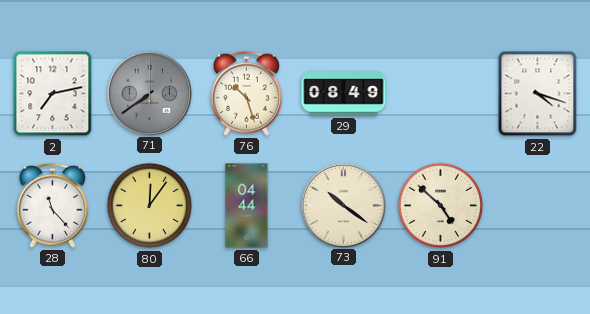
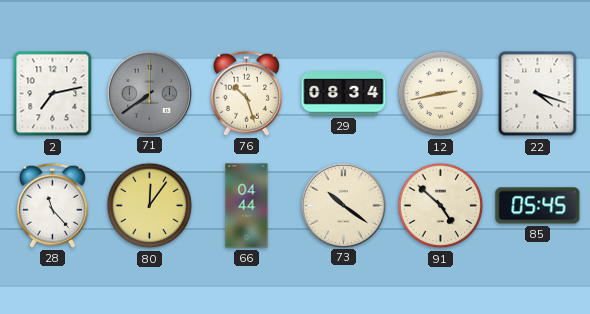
29: 08:49 -> 08:34 (344, 94)
12: none -> 2:43 (441, 94)
85: none -> 05:45 (538, 206)
